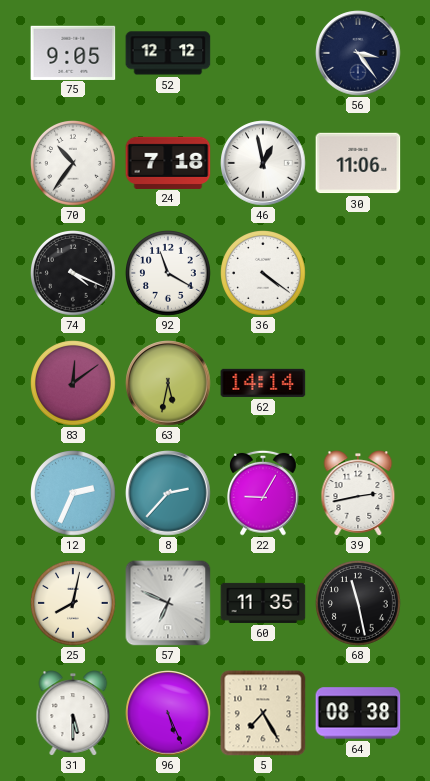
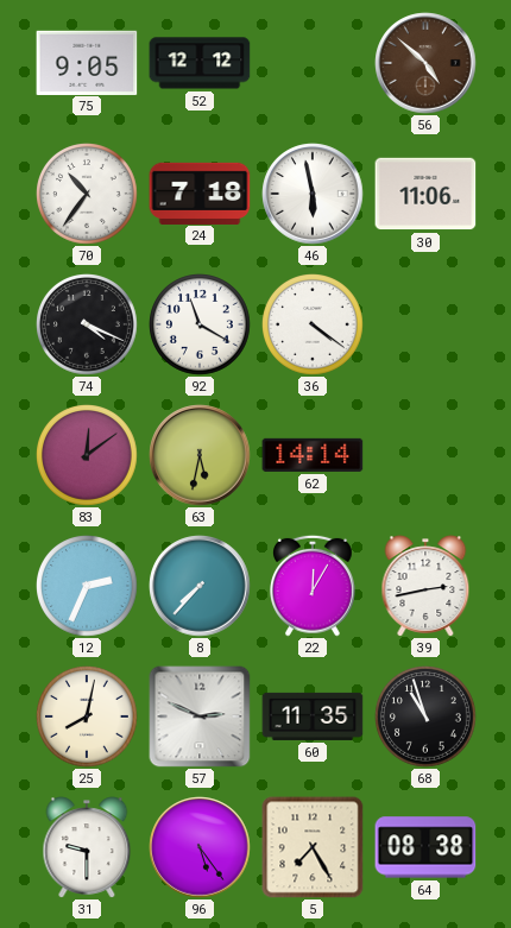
56: 3:24 -> 4:52 (425, 63)
56 dial: navy -> brown (425, 63)
46: 12:58 -> 5:58 (313, 194)
8: 2:37 -> 7:37 (200, 586)
22: 9:05 -> 12:05 (314, 586)
57: 6:49 -> 2:49 (200, 716)
68: 11:28 -> 10:57 (427, 718)
31: 5:30 -> 9:30 (87, 847)
96: 5:26 -> 5:24 (200, 847)
